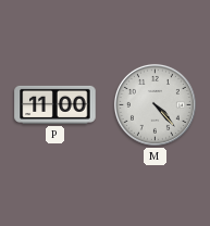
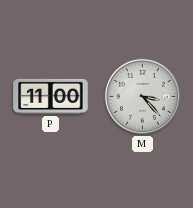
M: 4:23 -> 3:23 (142, 96)
